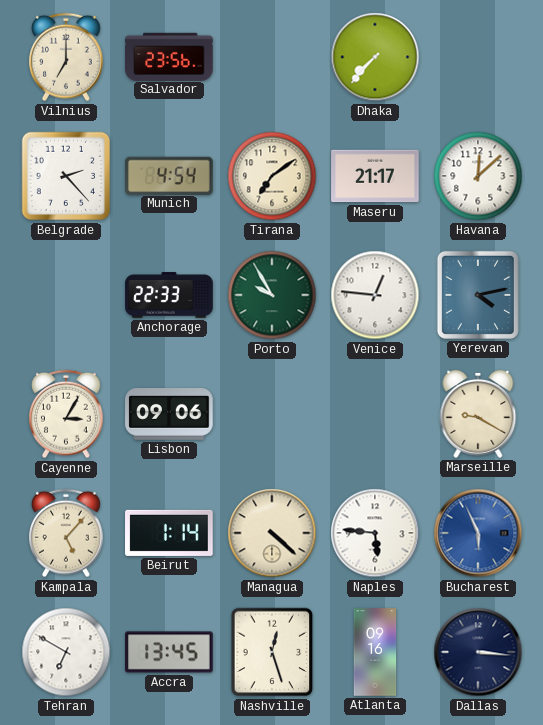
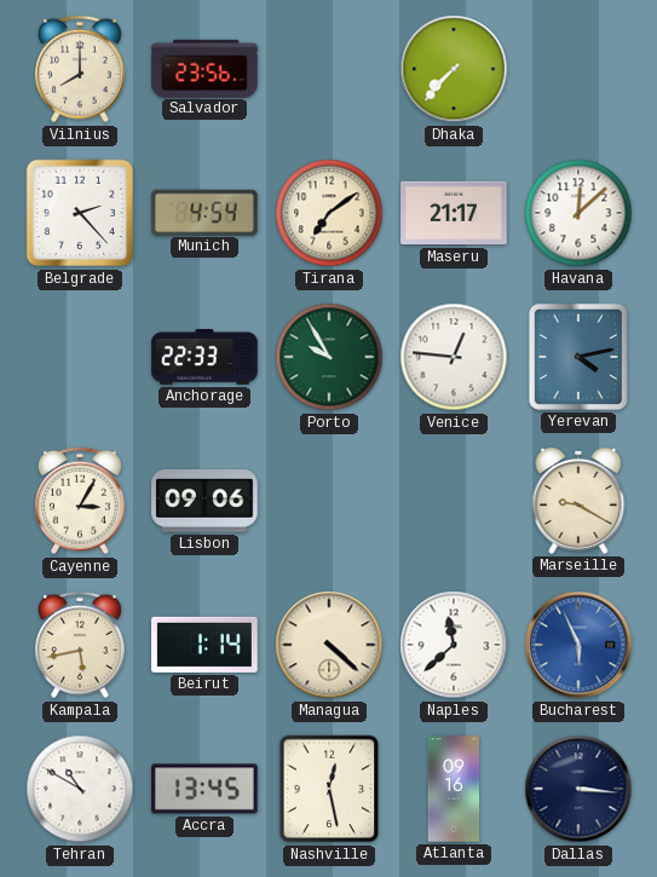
Vilnius: 7:00 -> 8:00 (81, 69)
Kampala: 5:07 -> 5:43 (81, 645)
Naples: 5:46 -> 11:38 (454, 645)
Tehran: 6:50 -> 10:50 (80, 789)
Nashville: 12:27 -> 12:28 (329, 789)
